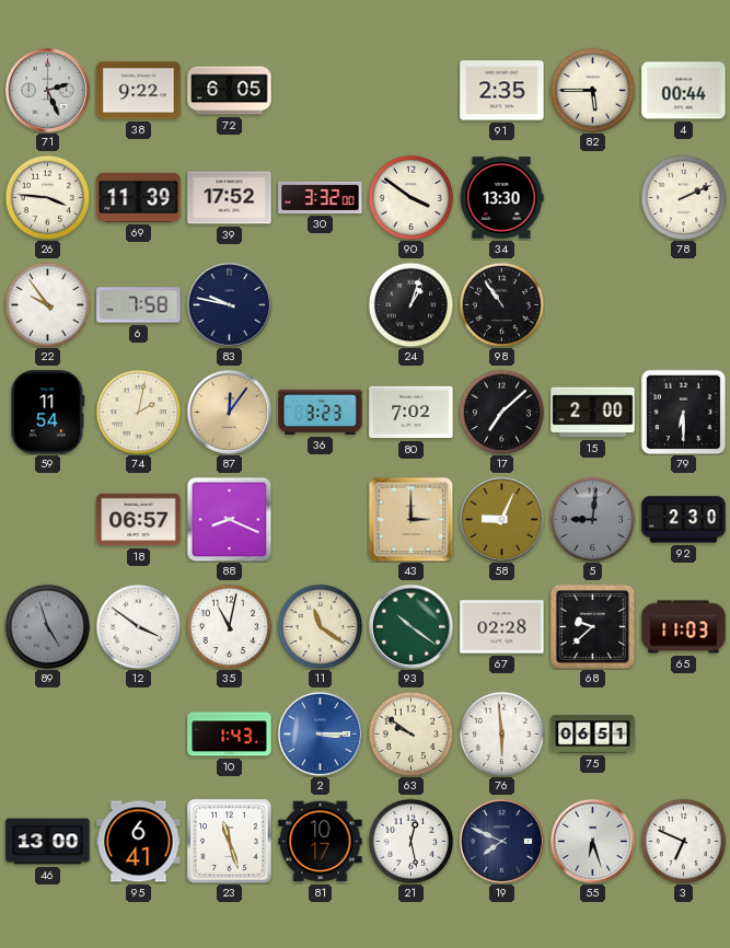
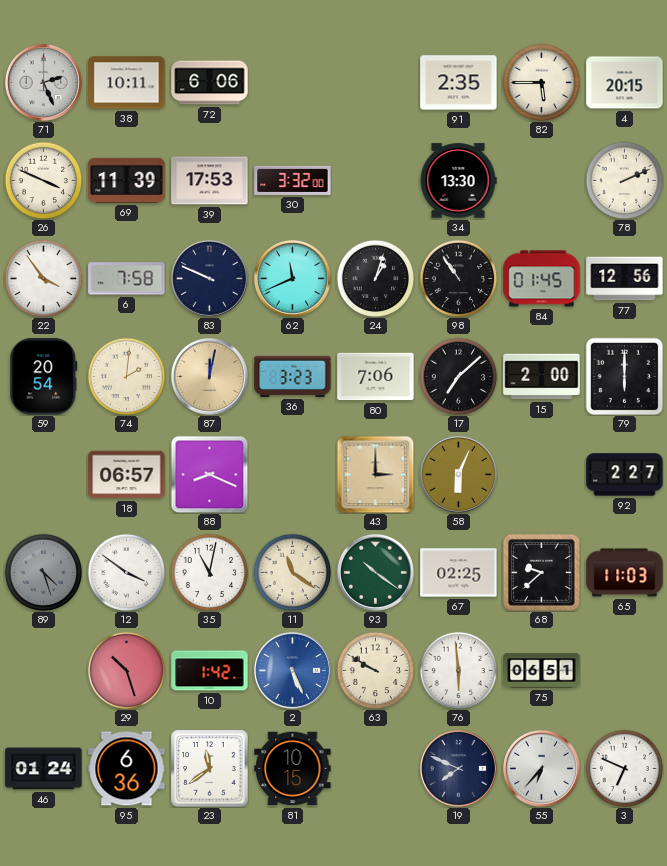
38: 9:22 -> 10:11 (127, 83)
72: 6:05 -> 6:06 (210, 83)
4: 00:44 -> 20:15 (625, 83)
26: 3:46 -> 3:49 (43, 180)
39: 17:52 -> 17:53 (210, 181)
90: 3:51 -> none (410, 197)
22: 9:54 -> 3:54 (43, 278)
83: 9:47 -> 9:49 (209, 278)
62: none -> 11:41 (292, 278)
84: none -> 01:45 (542, 279)
77: none -> 12:56 (625, 279)
59: 11:54 -> 20:54 (44, 377)
74: 2:02 -> 2:01 (126, 376)
87: 12:06 -> 12:02 (209, 376)
80: 7:02 -> 7:06 (376, 377)
79: 6:30 -> 6:00 (624, 376)
58: 9:04 -> 6:04 (458, 474)
5: 9:01 -> none (592, 519)
92: 2:30 -> 2:27 (625, 475)
89: 4:57 -> 4:27 (43, 572)
67: 02:28 -> 02:25 (459, 573)
29: none -> 10:27 (126, 670)
10: 1:43 -> 1:42 (210, 671)
2: 3:15 -> 5:26 (292, 670)
63: 9:51 -> 9:50 (375, 670)
46: 13:00 -> 01:24 (44, 769)
95: 6:41 -> 6:36 (127, 769)
23: 11:27 -> 11:39 (210, 769)
81: 10:17 -> 10:15 (293, 769)
21: 12:28 -> none (410, 841)
55: 6:27 -> 6:37 (541, 768)
